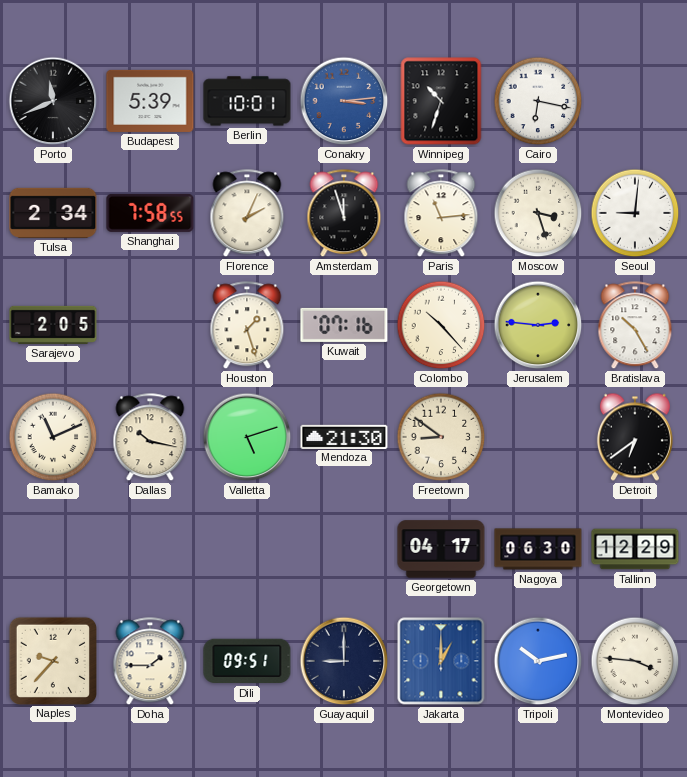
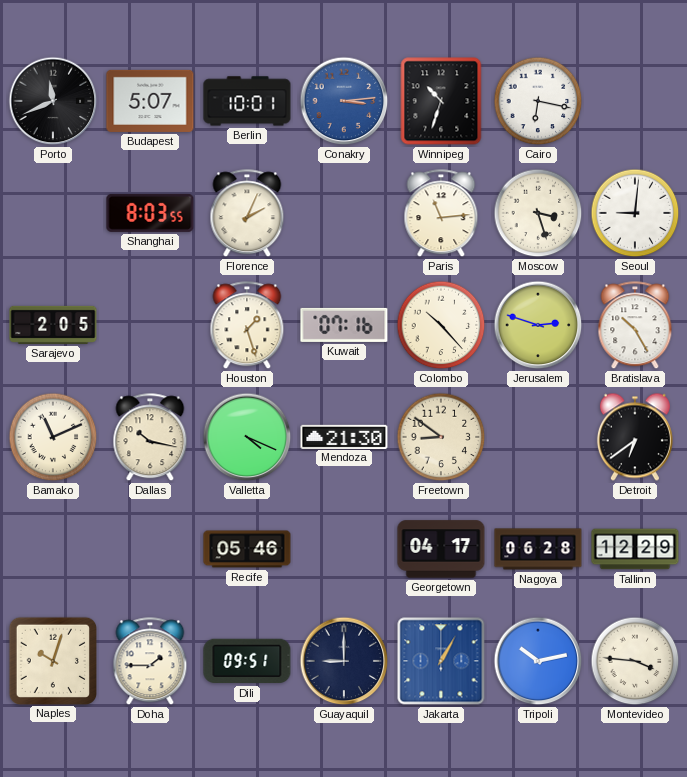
Budapest: 5:39 -> 5:07 (150, 101)
Tulsa: 2:34 -> none (53, 213)
Shanghai: 7:58 -> 8:03 (150, 213)
Amsterdam: 11:57 -> none (344, 214)
Jerusalem: 2:46 -> 2:48 (538, 325)
Valletta: 5:12 -> 4:19 (247, 437)
Recife: none -> 05:46 (247, 549)
Nagoya: 06:30 -> 06:28 (538, 549)
Naples: 9:37 -> 10:03 (52, 660)
Jakarta: 1:00 -> 1:05 (441, 661)
